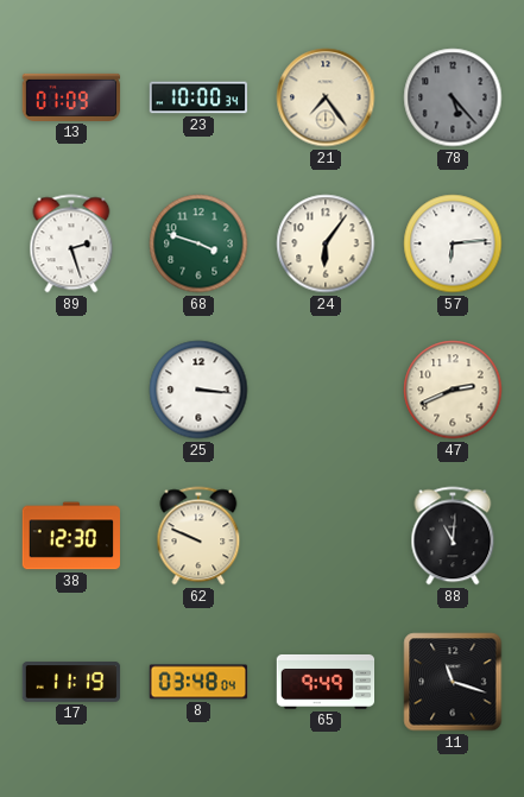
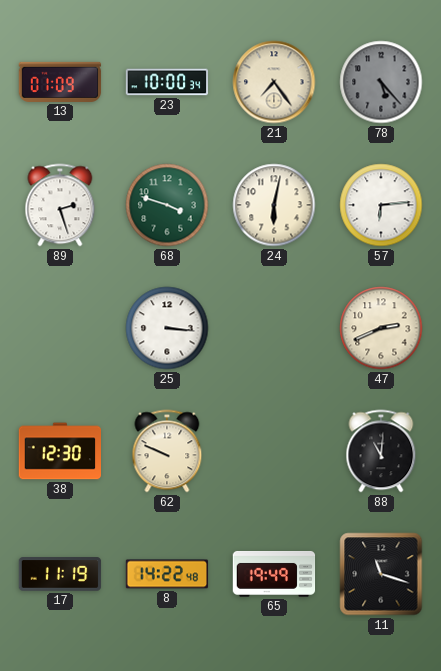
24: 6:06 -> 6:02 (274, 205)
8: 03:48 -> 14:22 (167, 574)
65: 9:49 -> 19:49 (274, 574)
